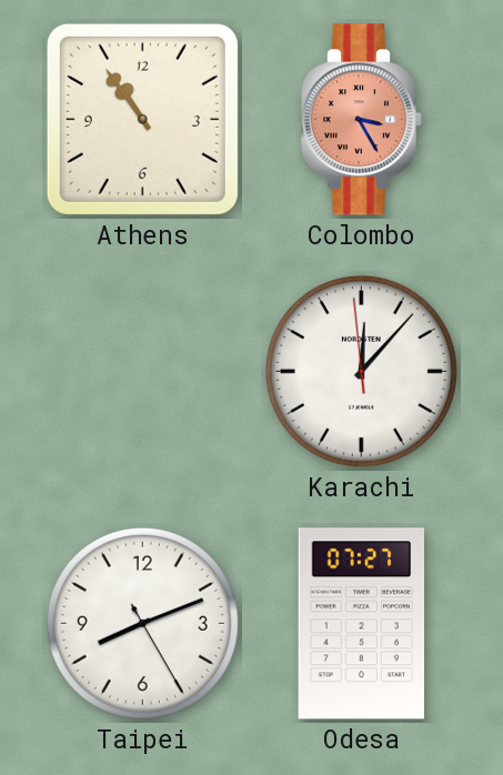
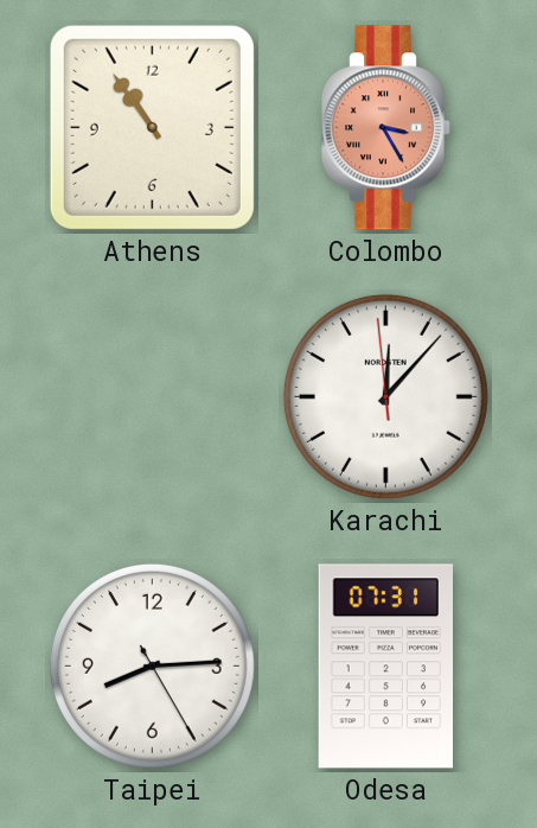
Taipei: 8:11 -> 8:14 (152, 665)
Odesa: 07:27 -> 07:31 (386, 667)
